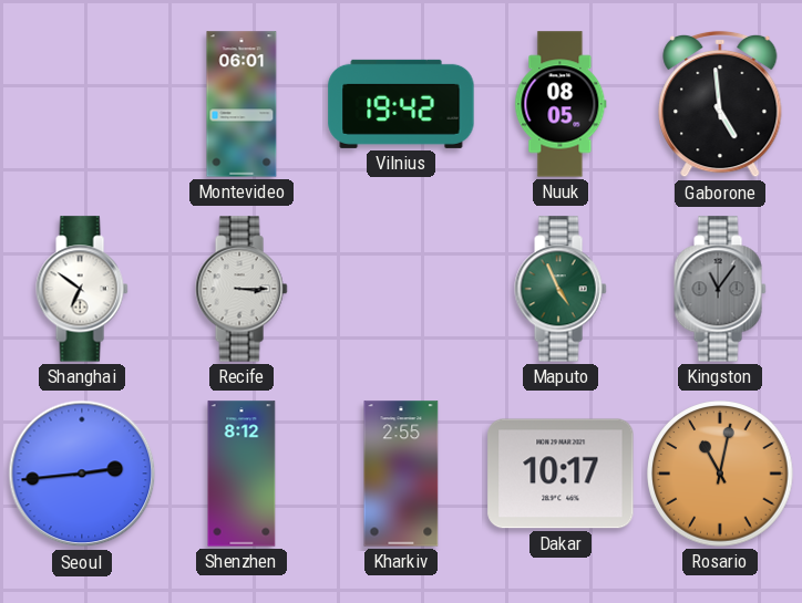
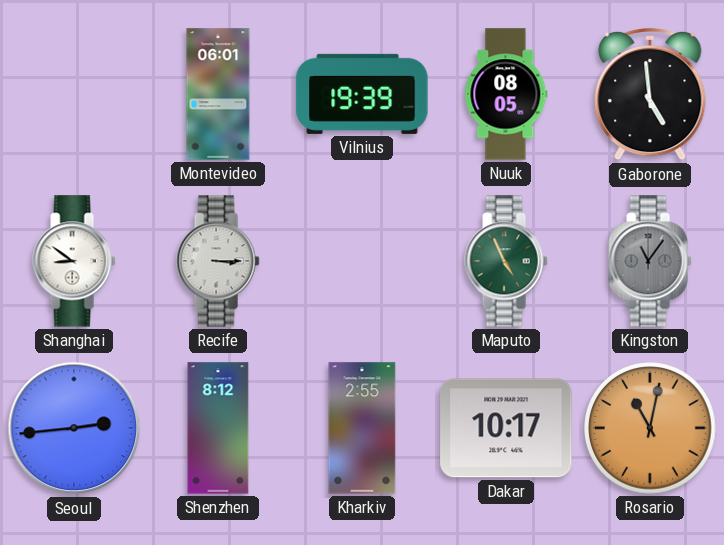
Vilnius: 19:42 -> 19:39 (362, 94)
Shanghai: 6:51 -> 8:51 (74, 261)
